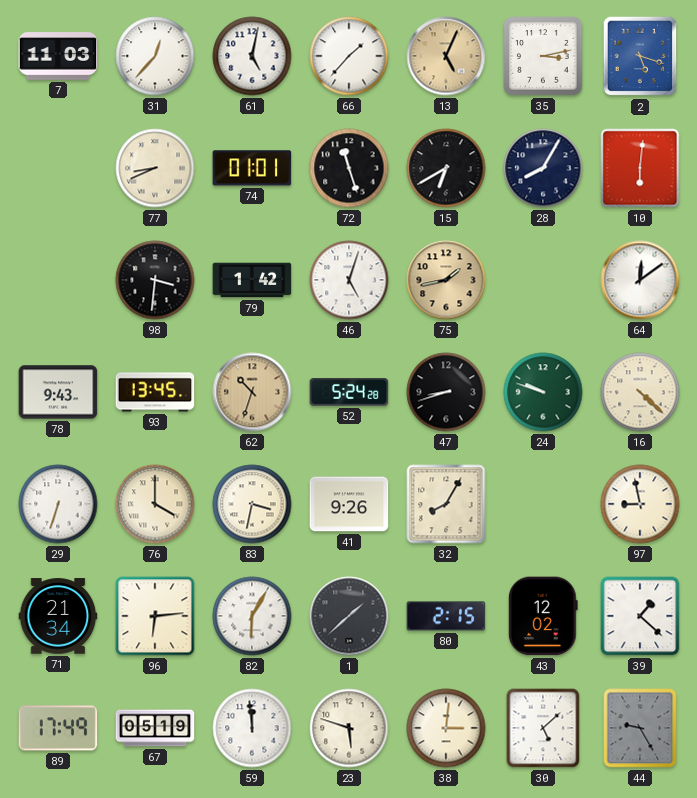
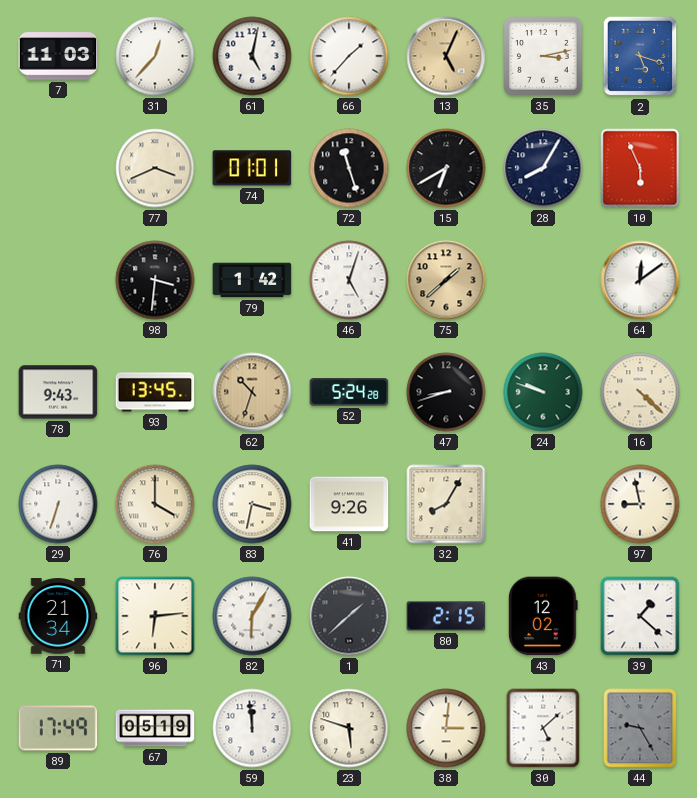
77: 8:41 -> 3:41 (155, 168)
10: 6:01 -> 5:56 (640, 168)
75: 1:43 -> 1:38 (446, 280)
